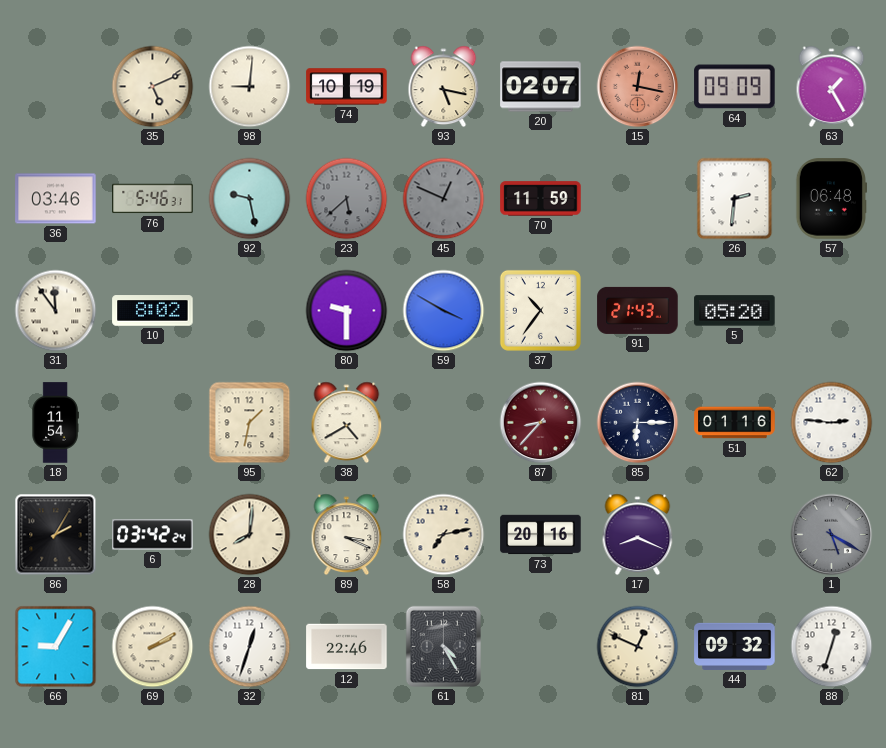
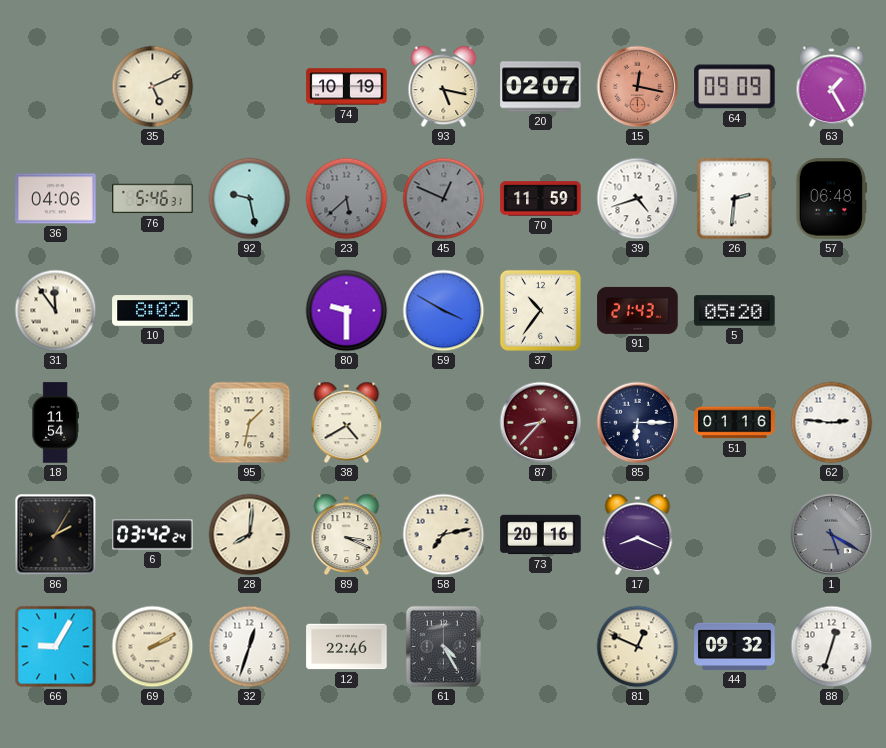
98: 9:01 -> none (250, 87)
36: 03:46 -> 04:06 (56, 199)
39: none -> 4:42 (638, 199)
